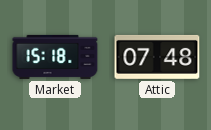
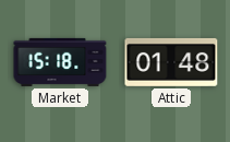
Attic: 07:48 -> 01:48 (171, 62)
